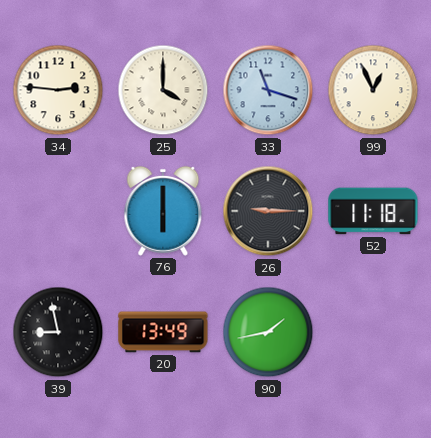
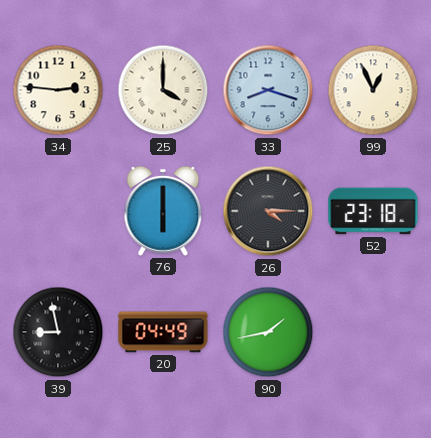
33: 11:18 -> 8:18 (268, 90)
26: 9:15 -> 4:15 (268, 211)
52: 11:18 -> 23:18 (373, 211)
20: 13:49 -> 04:49 (163, 332)
